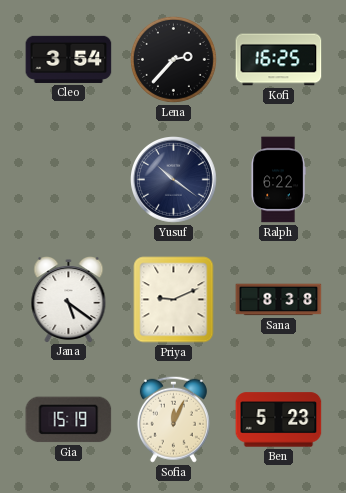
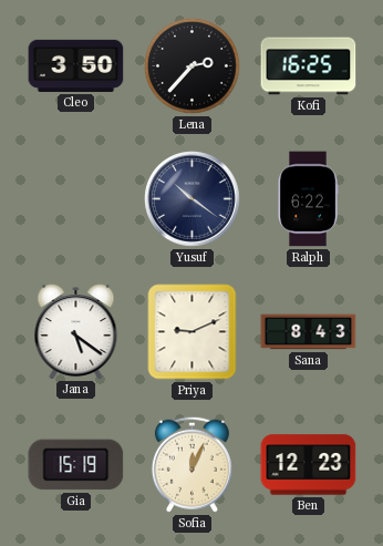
Cleo: 3:54 -> 3:50 (76, 65)
Sana: 8:38 -> 8:43 (309, 332)
Ben: 5:23 -> 12:23 (309, 465)
